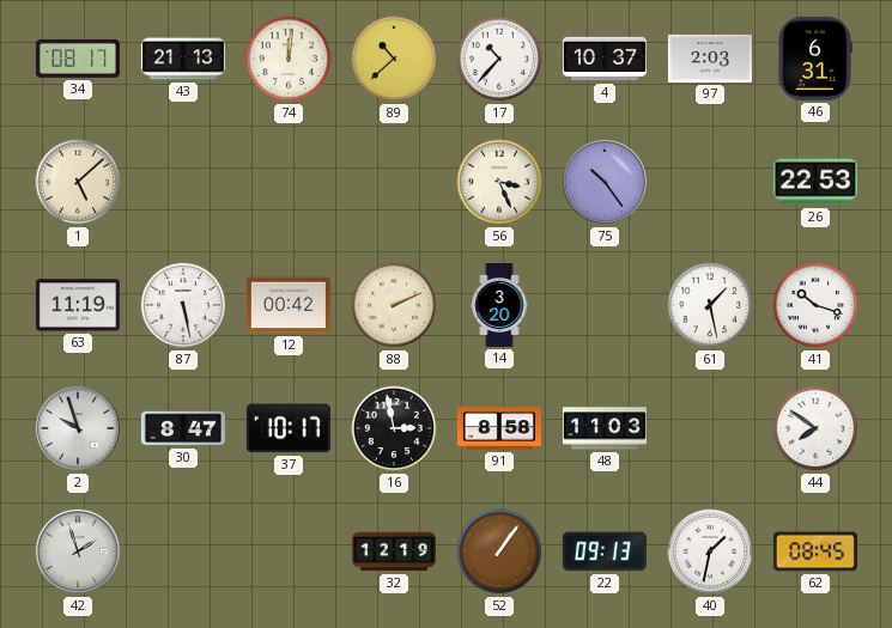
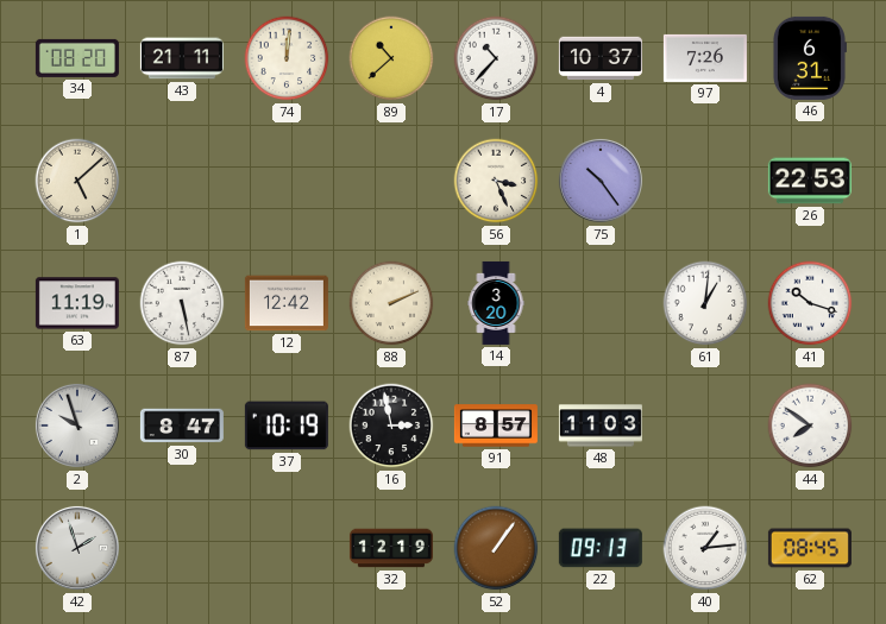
34: 08:17 -> 08:20 (77, 58)
43: 21:13 -> 21:11 (182, 58)
97: 2:03 -> 7:26 (705, 58)
12: 00:42 -> 12:42 (287, 303)
61: 1:28 -> 1:01 (705, 303)
37: 10:17 -> 10:19 (287, 426)
91: 8:58 -> 8:57 (496, 426)
40: 1:32 -> 1:14 (705, 548)
